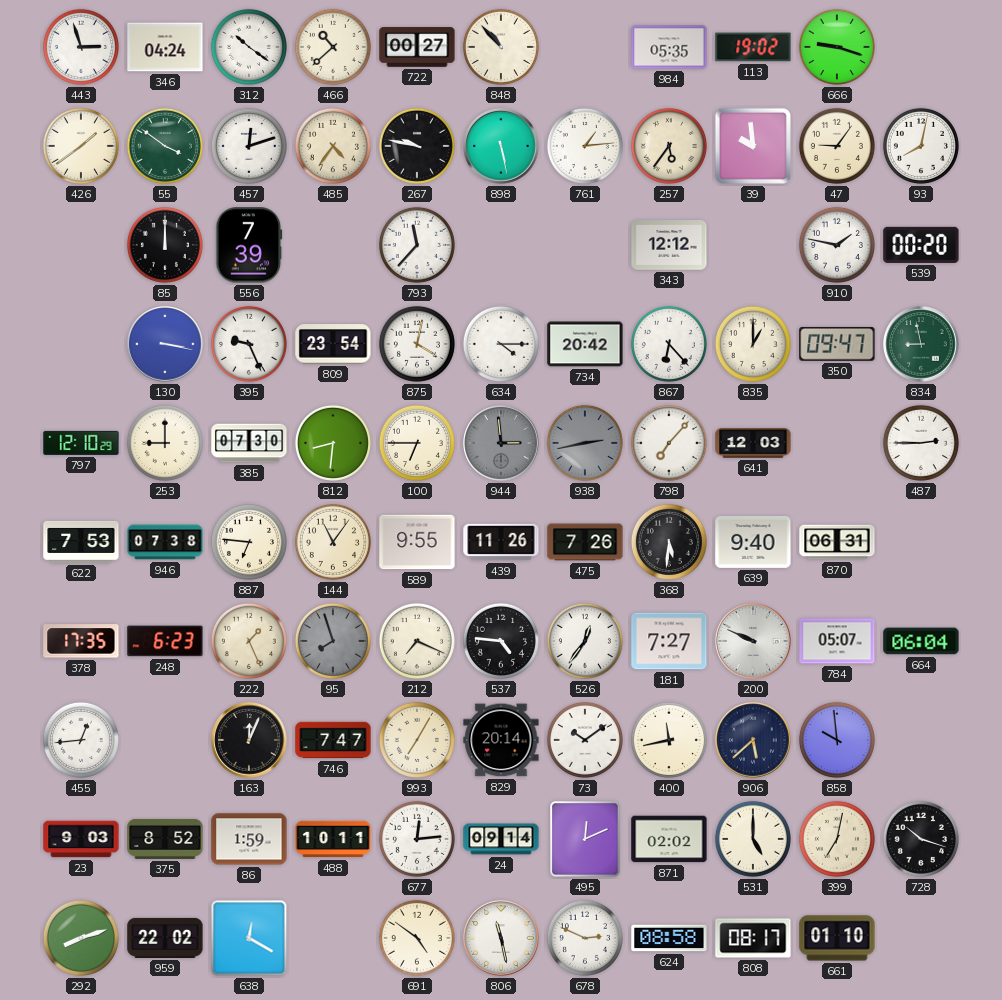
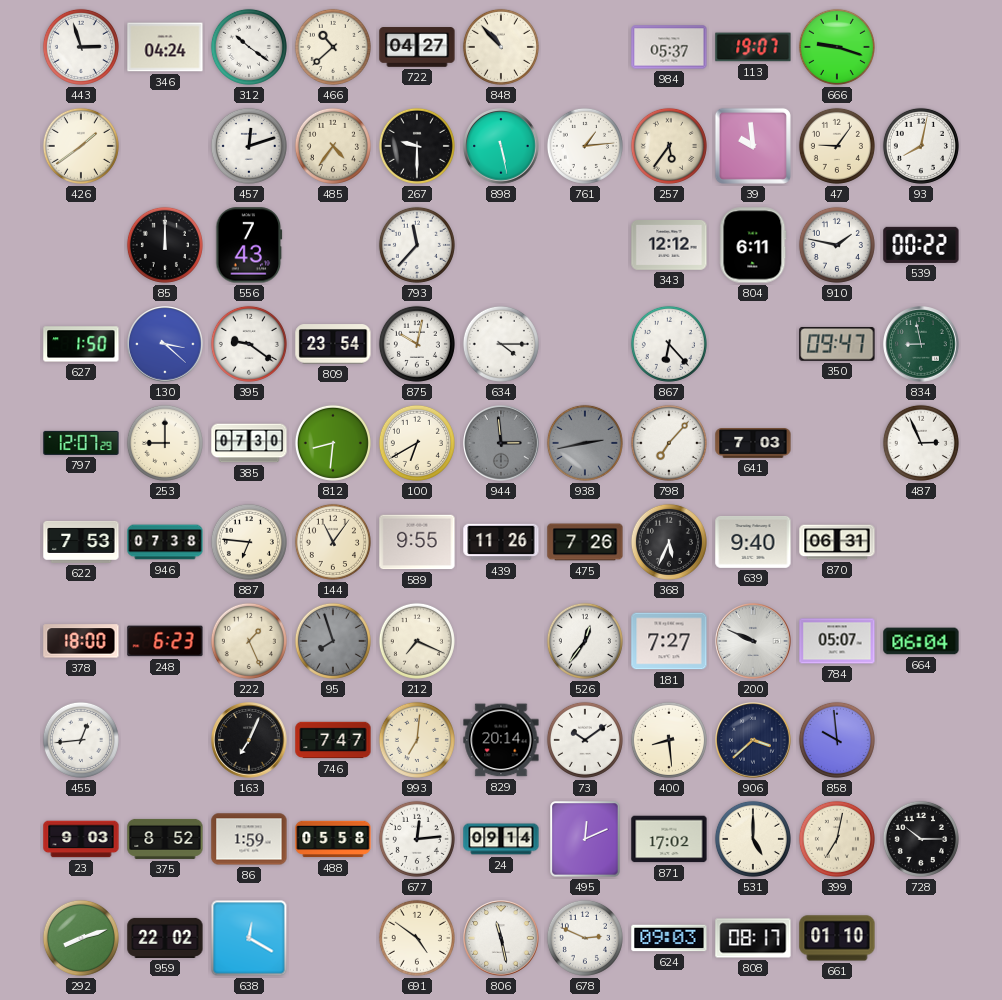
722: 00:27 -> 04:27 (417, 47)
984: 05:35 -> 05:37 (669, 47)
113: 19:02 -> 19:07 (753, 47)
55: 3:51 -> none (165, 146)
267: 9:47 -> 9:30 (417, 146)
556: 7:39 -> 7:43 (249, 245)
804: none -> 6:11 (753, 245)
539: 00:20 -> 00:22 (921, 245)
627: none -> 1:50 (81, 344)
130: 3:17 -> 3:22 (165, 344)
395: 9:26 -> 9:21 (249, 344)
875: 4:02 -> 10:02 (417, 344)
734: 20:42 -> none (585, 344)
835: 1:00 -> none (753, 344)
797: 12:10 -> 12:07 (81, 443)
100: 6:45 -> 6:40 (417, 443)
641: 12:03 -> 7:03 (753, 443)
487: 2:45 -> 2:56 (921, 443)
368: 5:31 -> 5:34 (669, 542)
378: 17:35 -> 18:00 (81, 641)
537: 4:46 -> none (501, 641)
163: 12:04 -> 7:04 (249, 740)
993: 7:05 -> 7:01 (417, 740)
400: 11:43 -> 8:29 (669, 740)
906: 5:38 -> 3:38 (753, 740)
488: 10:11 -> 05:58 (333, 839)
871: 02:02 -> 17:02 (669, 839)
728: 10:18 -> 10:15 (921, 839)
624: 08:58 -> 09:03 (669, 938)
